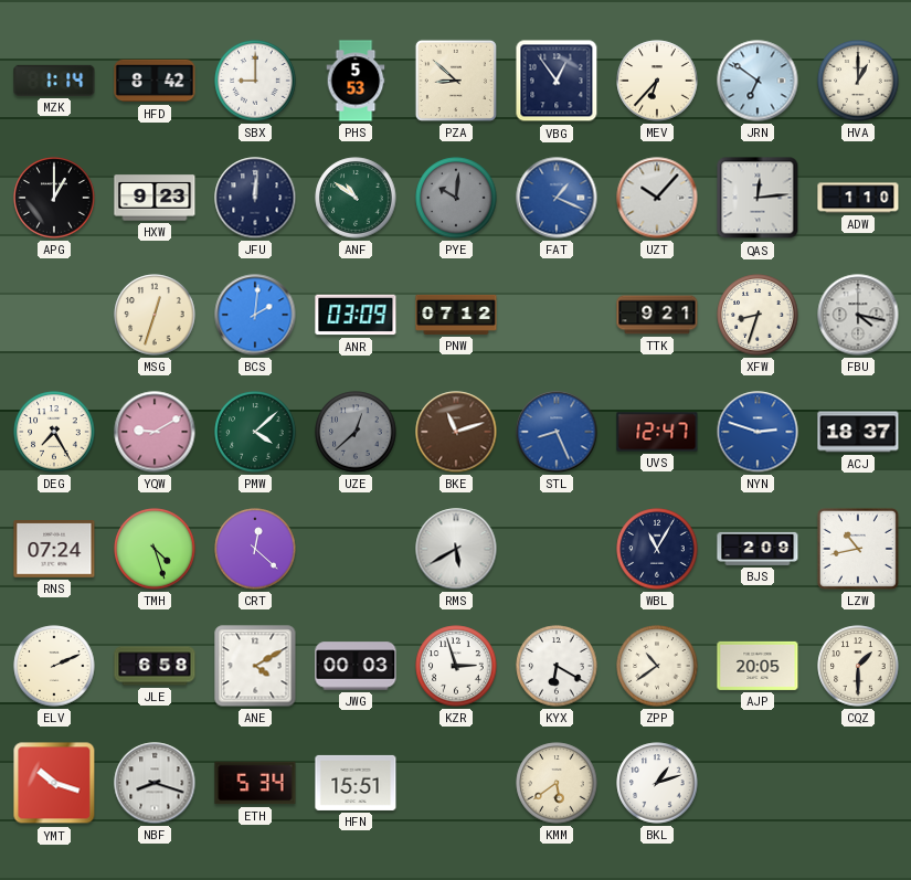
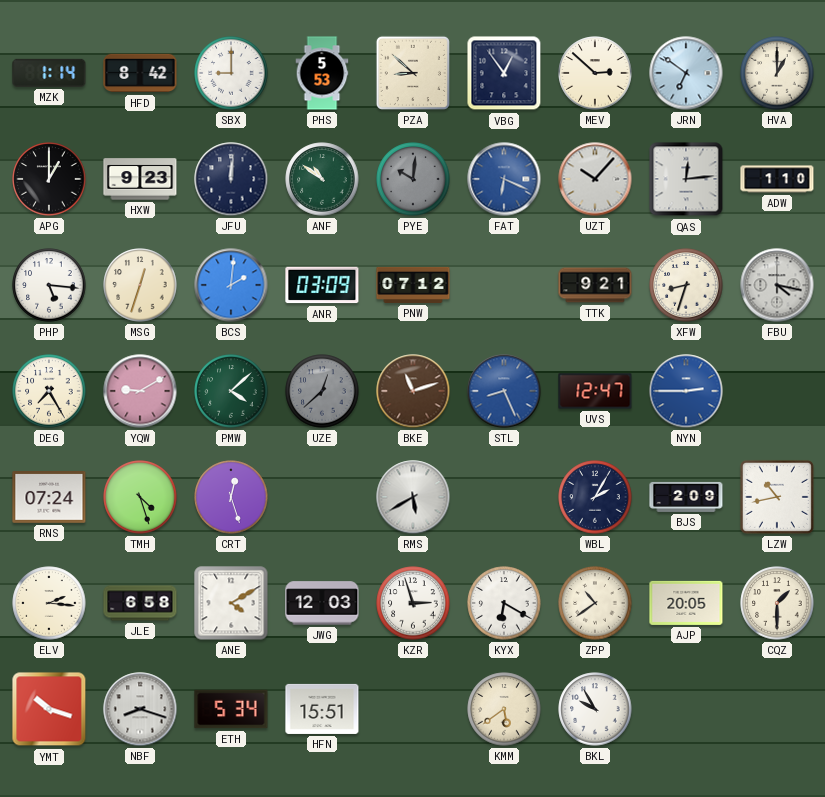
MEV: 6:37 -> 2:52 (595, 73)
FAT: 1:19 -> 6:19 (504, 179)
PHP: none -> 5:16 (49, 285)
NYN: 2:48 -> 2:45 (686, 391)
ACJ: 18:37 -> none (858, 432)
CRT: 12:22 -> 12:27 (231, 497)
WBL: 11:05 -> 2:05 (595, 497)
ELV: 2:11 -> 2:16 (49, 603)
JWG: 00:03 -> 12:03 (322, 603)
BKL: 1:12 -> 9:55 (595, 709)
